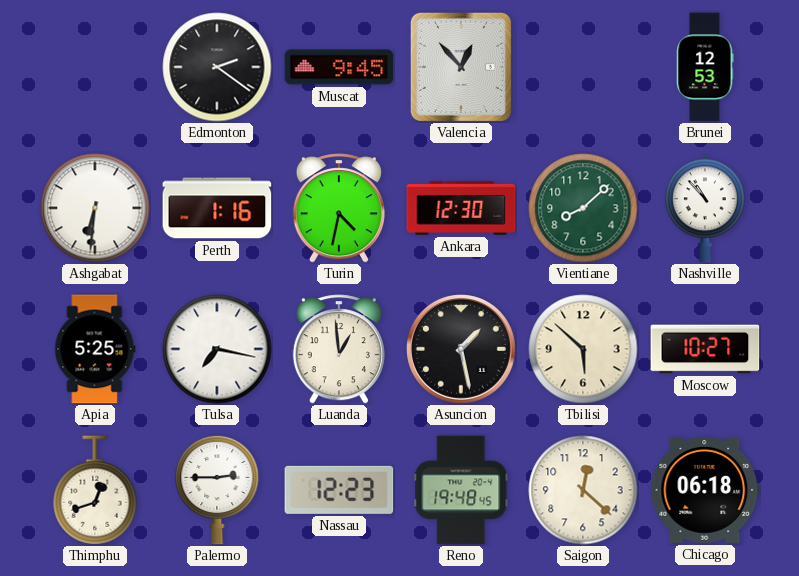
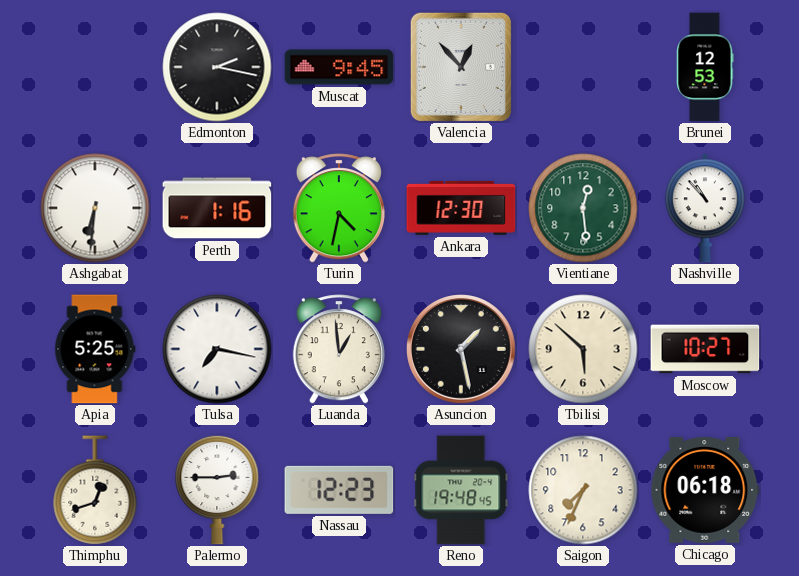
Edmonton: 2:21 -> 2:17 (217, 67)
Vientiane: 8:08 -> 12:29 (583, 208)
Saigon: 12:22 -> 7:34 (583, 490)
